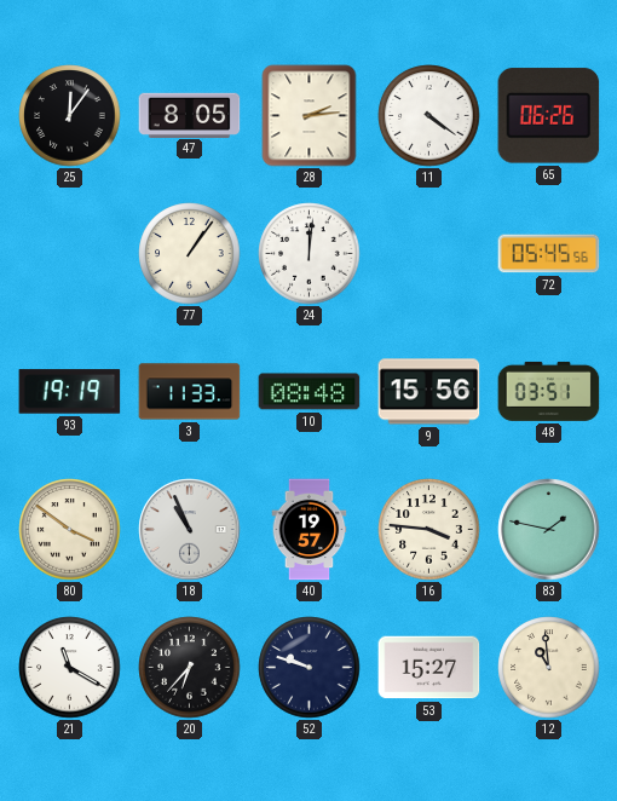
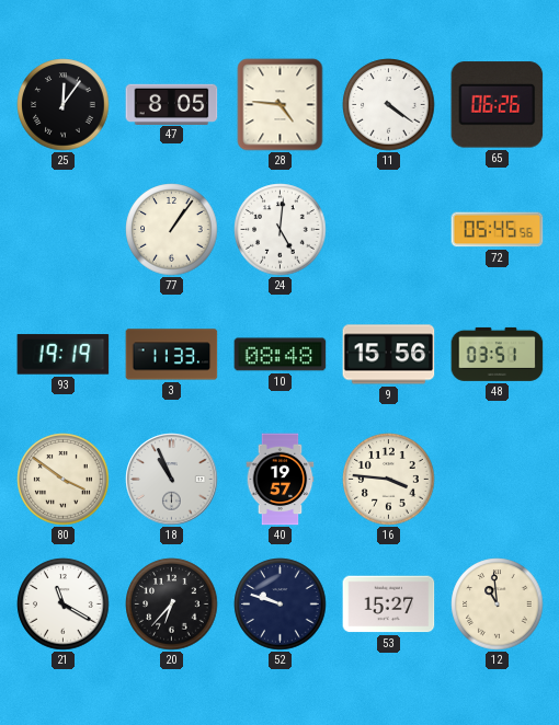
28: 2:14 -> 4:46 (281, 105)
24: 12:01 -> 5:01 (281, 230)
83: 1:47 -> none (549, 530)
